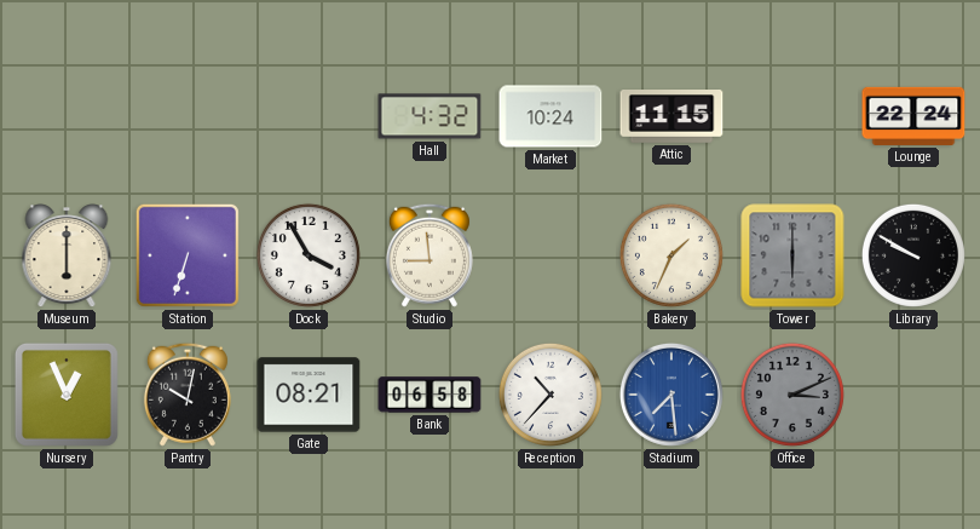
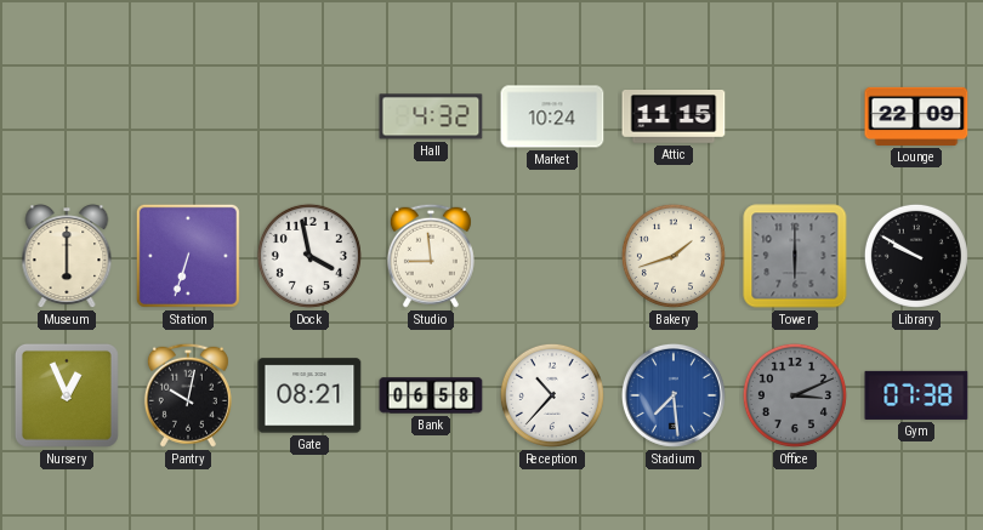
Lounge: 22:24 -> 22:09 (916, 116)
Dock: 3:55 -> 3:58 (309, 256)
Bakery: 1:34 -> 1:42 (674, 256)
Gym: none -> 07:38 (916, 395)
